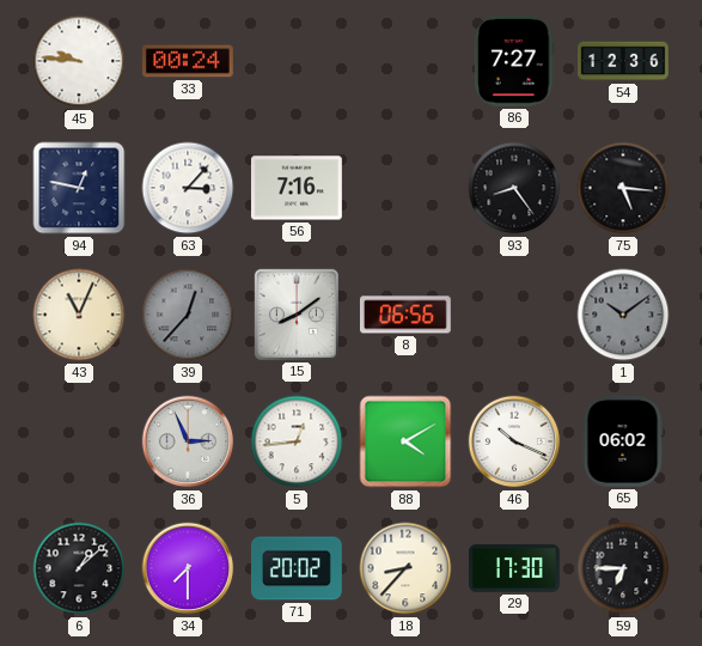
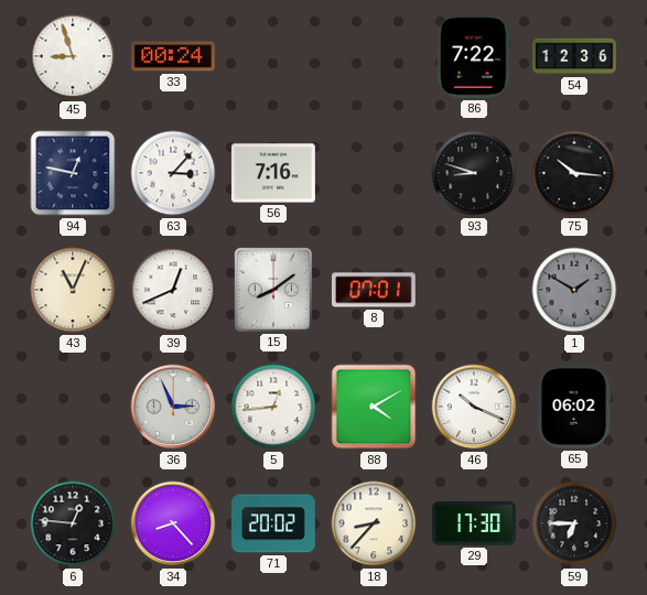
45: 9:46 -> 8:57 (73, 56)
86: 7:27 -> 7:22 (474, 56)
93: 8:24 -> 8:48 (474, 173)
75: 5:16 -> 10:16 (574, 173)
39: 12:37 -> 12:41 (173, 290)
39 dial: grey -> white (173, 290)
8: 06:56 -> 07:01 (374, 290)
1: 10:09 -> 1:50 (574, 290)
6: 1:08 -> 12:46 (73, 523)
34: 7:30 -> 8:23 (173, 523)
